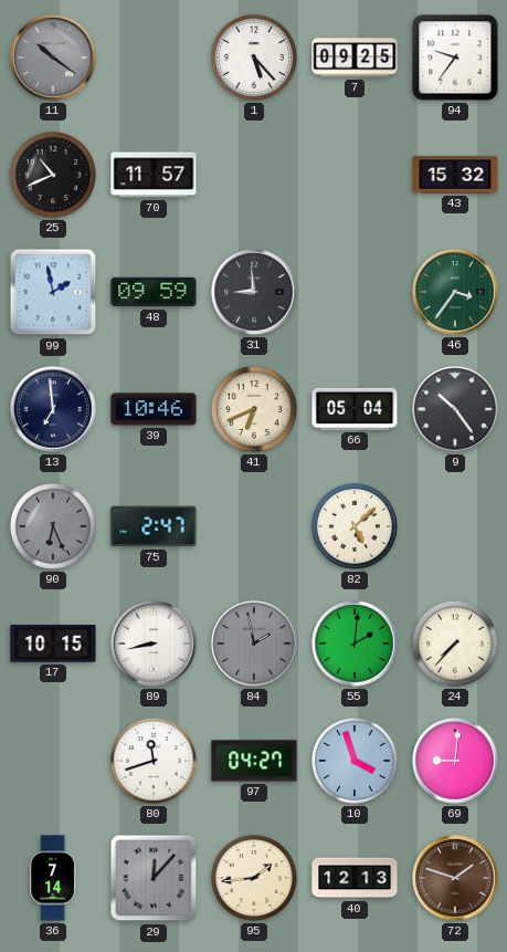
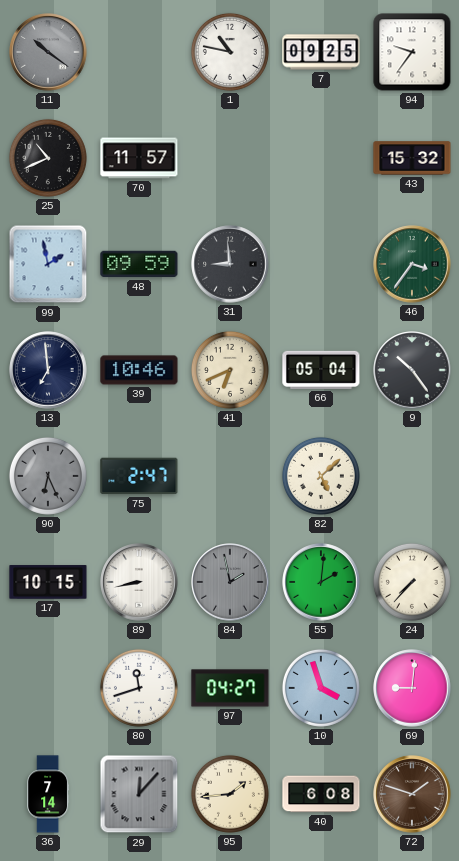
1: 5:23 -> 10:47 (230, 52)
40: 12:13 -> 6:08 (321, 794)
